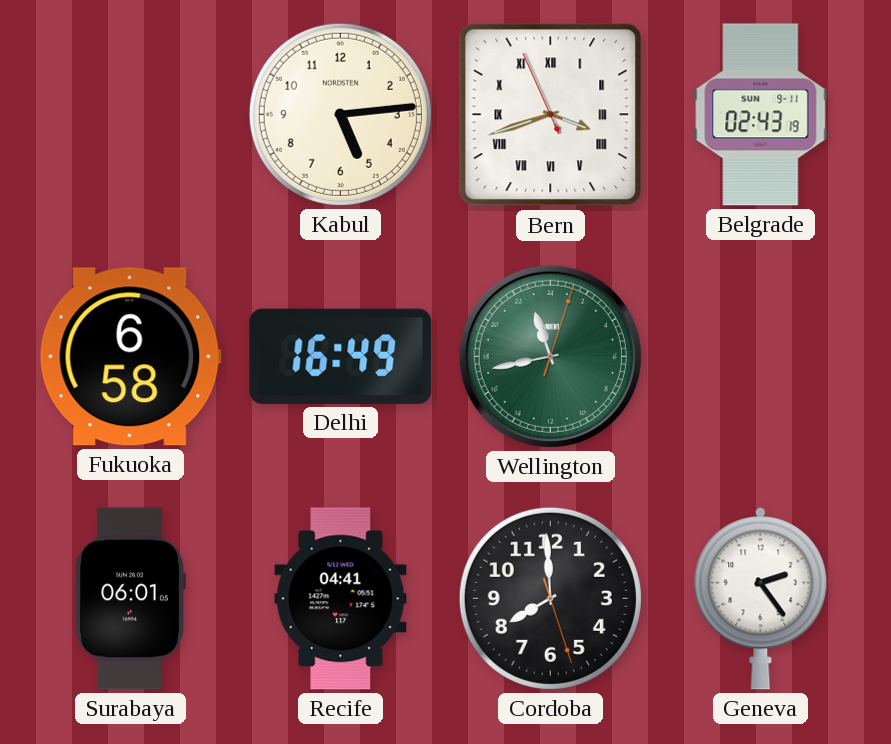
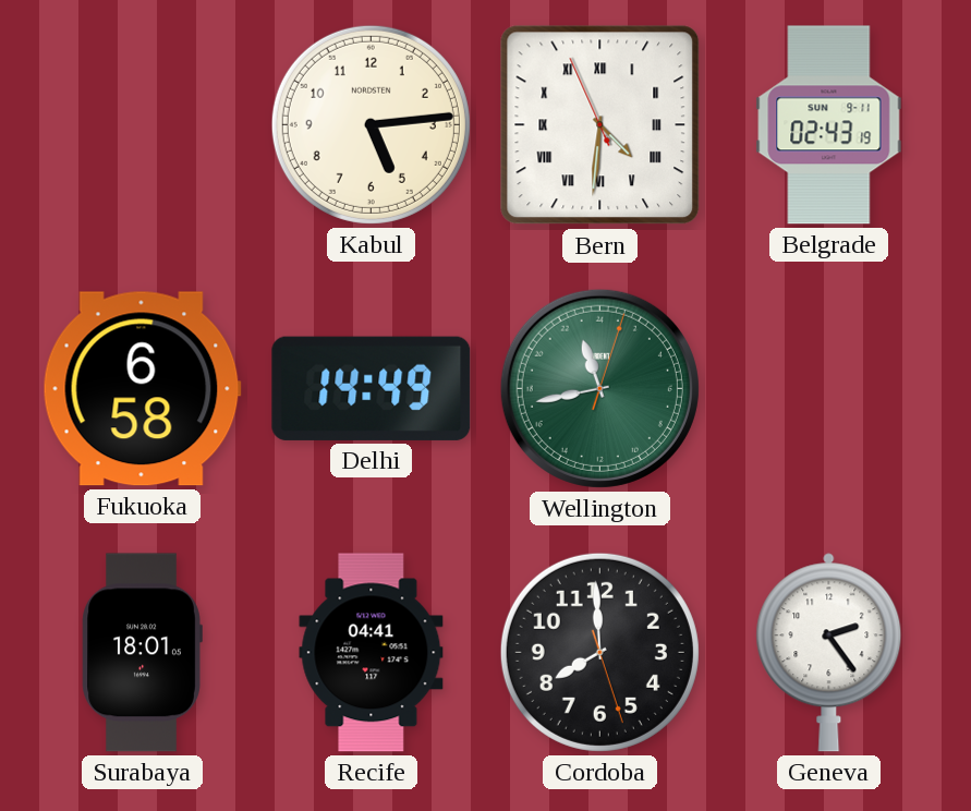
Bern: 3:41 -> 4:30 (600, 125)
Delhi: 16:49 -> 14:49 (372, 388)
Surabaya: 06:01 -> 18:01 (142, 653)
